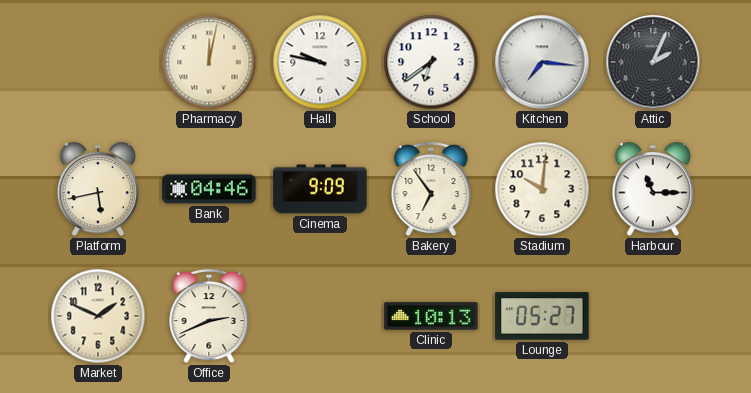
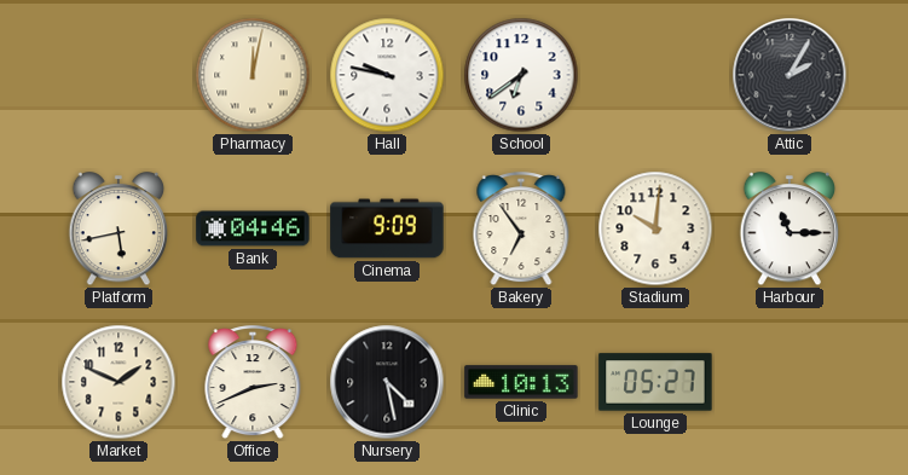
Kitchen: 7:16 -> none (542, 62)
Attic: 2:04 -> 2:05 (790, 75)
Nursery: none -> 4:28 (387, 382)
